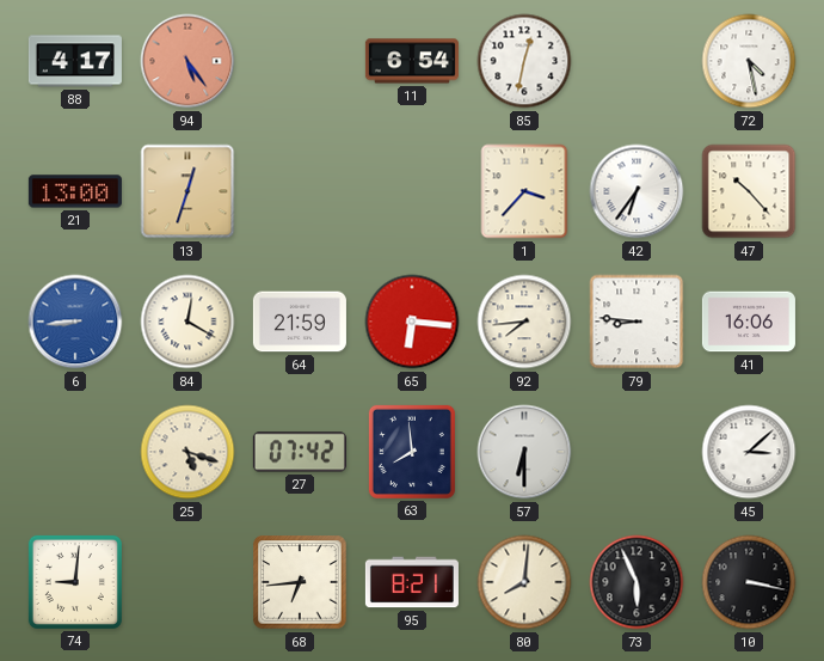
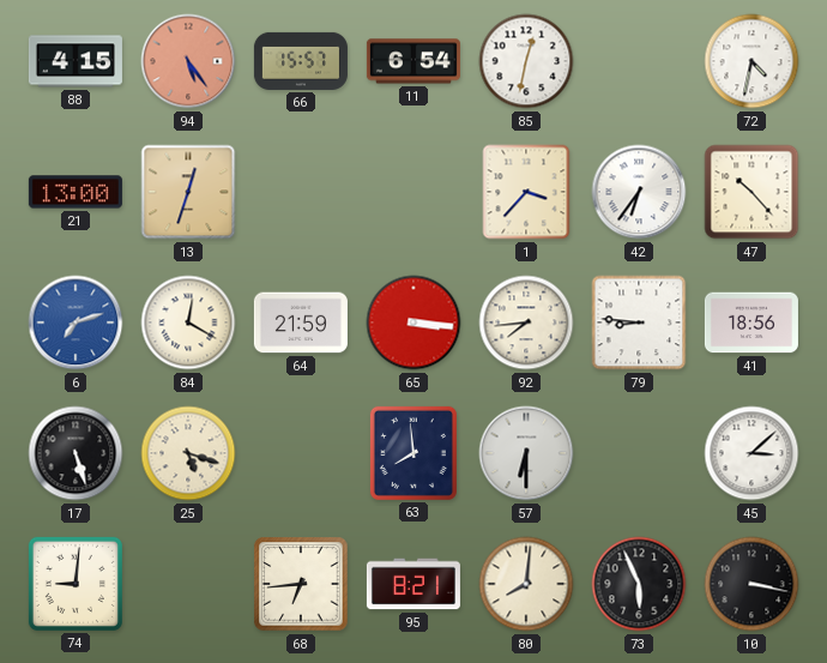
88: 4:17 -> 4:15 (76, 61)
66: none -> 15:57 (301, 61)
72: 4:28 -> 4:32 (751, 61)
6: 8:44 -> 7:12 (76, 323)
65: 6:16 -> 3:16 (413, 323)
41: 16:06 -> 18:56 (751, 323)
17: none -> 5:27 (76, 453)
27: 07:42 -> none (300, 452)
